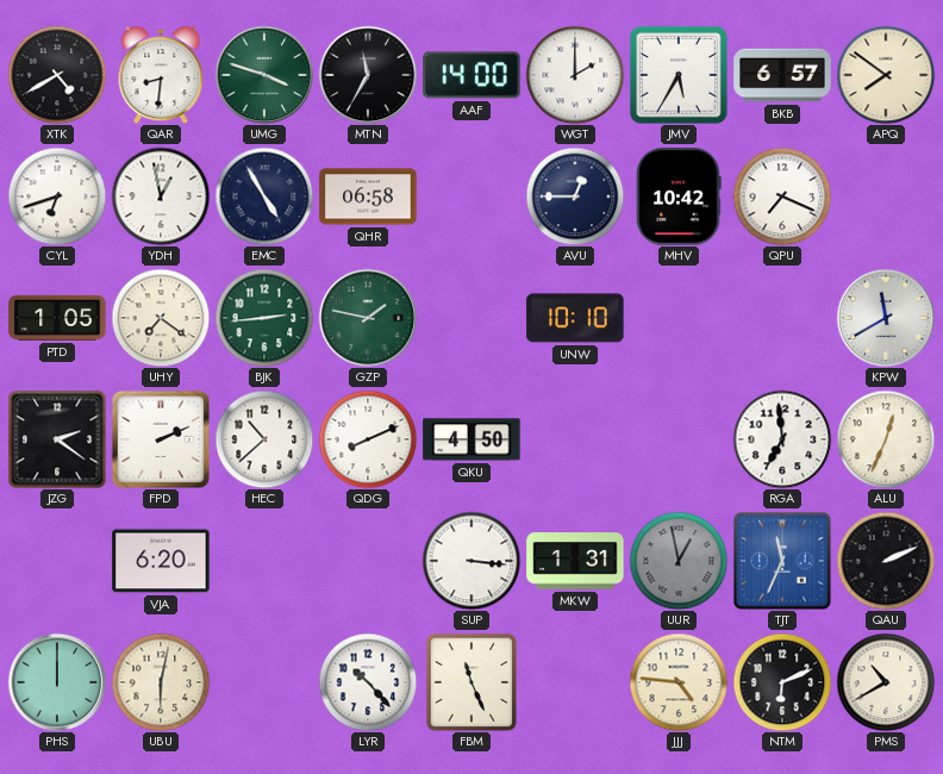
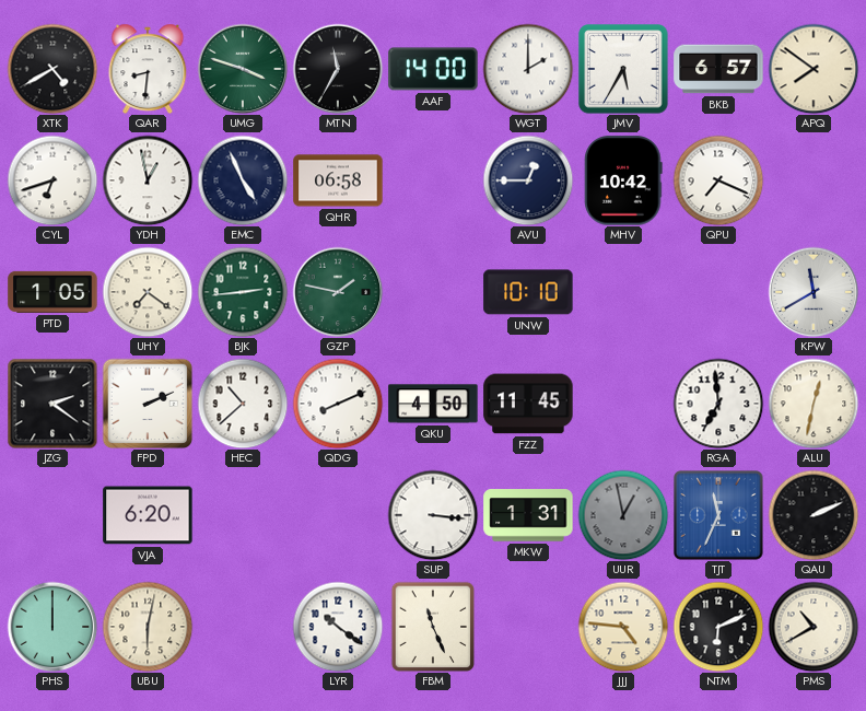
EMC: 4:55 -> 4:56 (243, 180)
FZZ: none -> 11:45 (528, 404)
ALU: 12:34 -> 12:32 (814, 404)
LYR: 10:23 -> 10:21 (338, 627)
